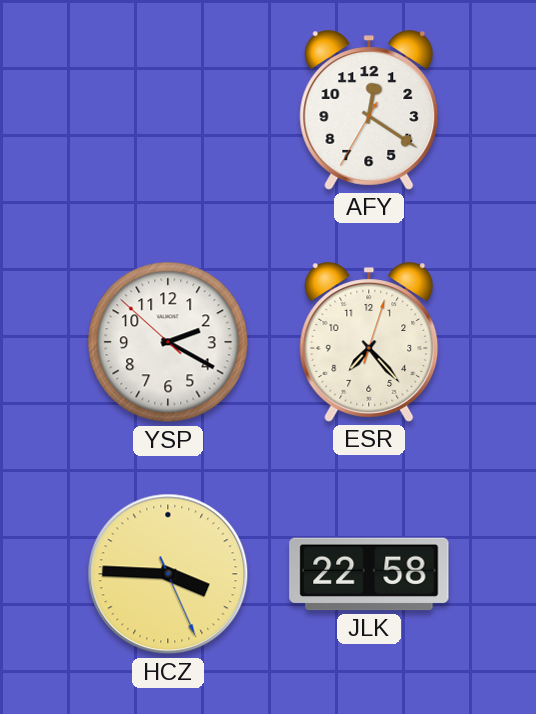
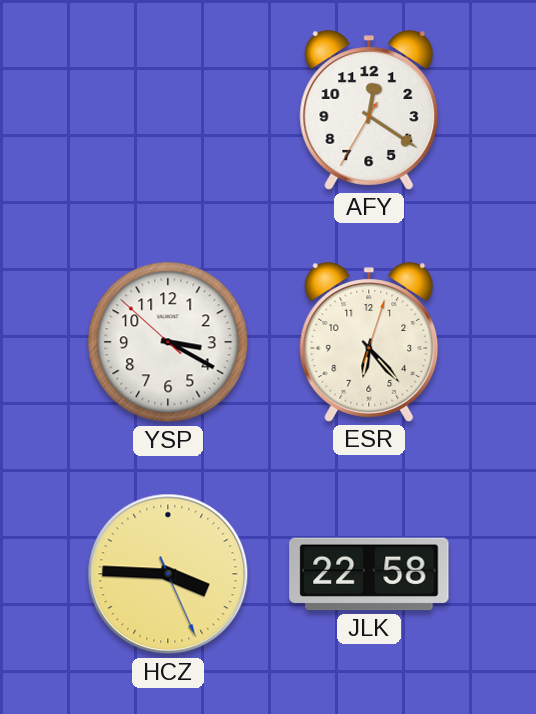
YSP: 2:19 -> 3:19 (168, 342)
ESR: 7:23 -> 6:23 (369, 342)
